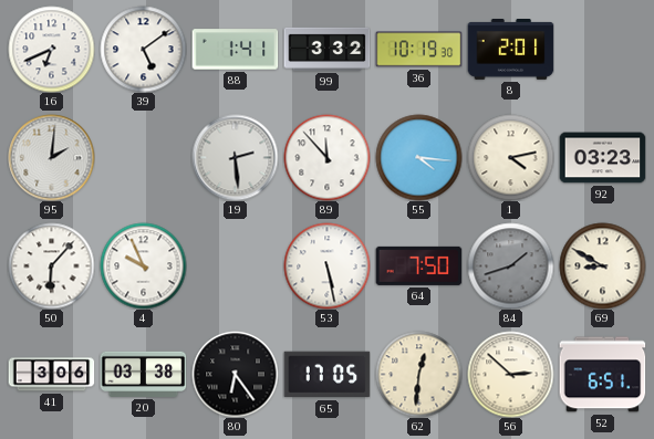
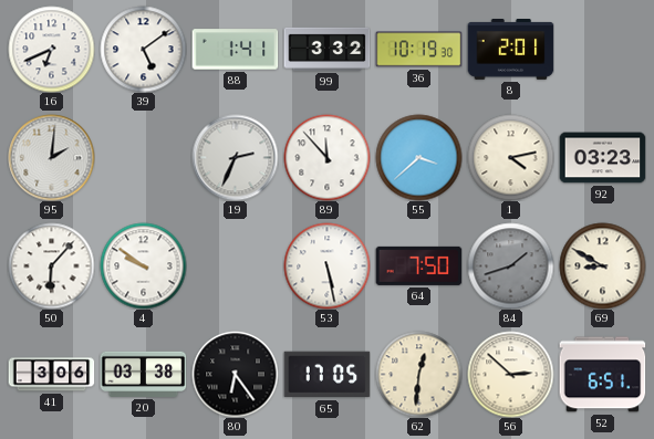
19: 2:29 -> 2:34 (235, 157)
55: 4:16 -> 3:38 (418, 157)
4: 9:56 -> 9:51 (143, 265)
